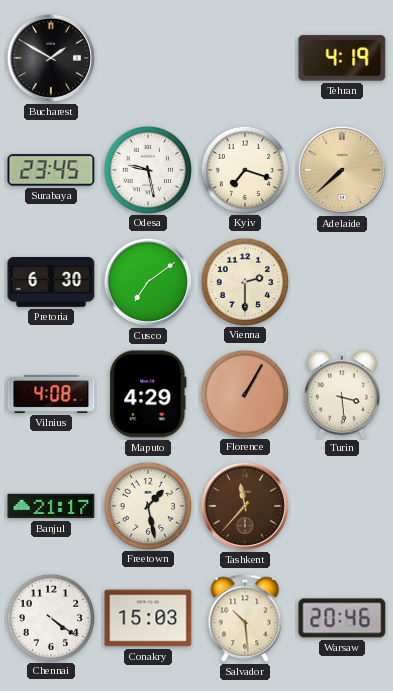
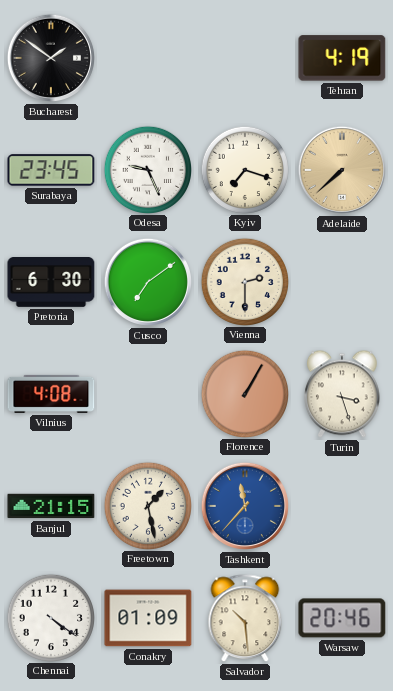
Bucharest: 1:50 -> 1:51 (51, 58)
Odesa: 9:28 -> 9:26 (147, 169)
Maputo: 4:29 -> none (148, 394)
Turin: 3:29 -> 3:27 (343, 394)
Banjul: 21:17 -> 21:15 (51, 506)
Tashkent dial: brown -> blue (245, 506)
Conakry: 15:03 -> 01:09 (148, 618)
